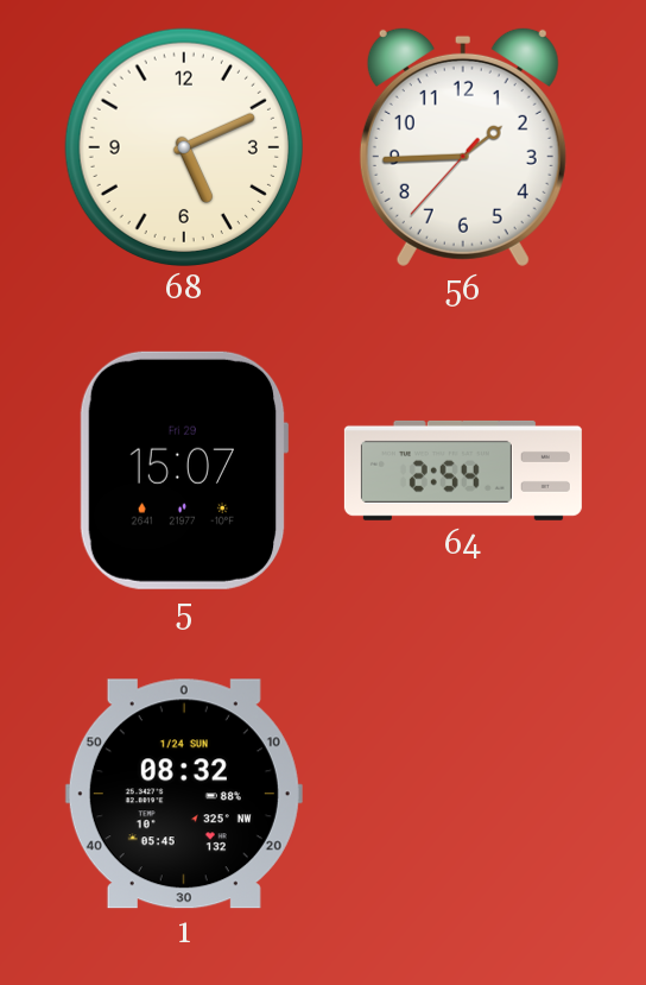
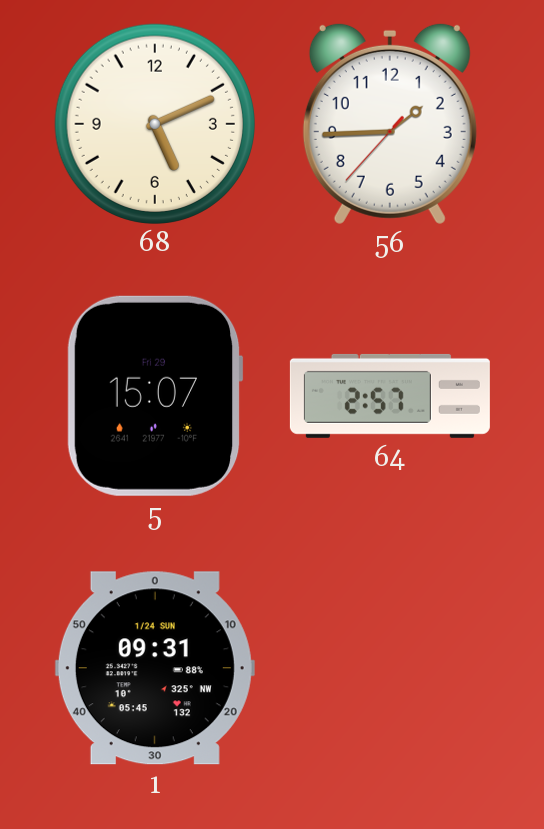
64: 2:54 -> 2:57 (390, 396)
1: 08:32 -> 09:31 (155, 668)
